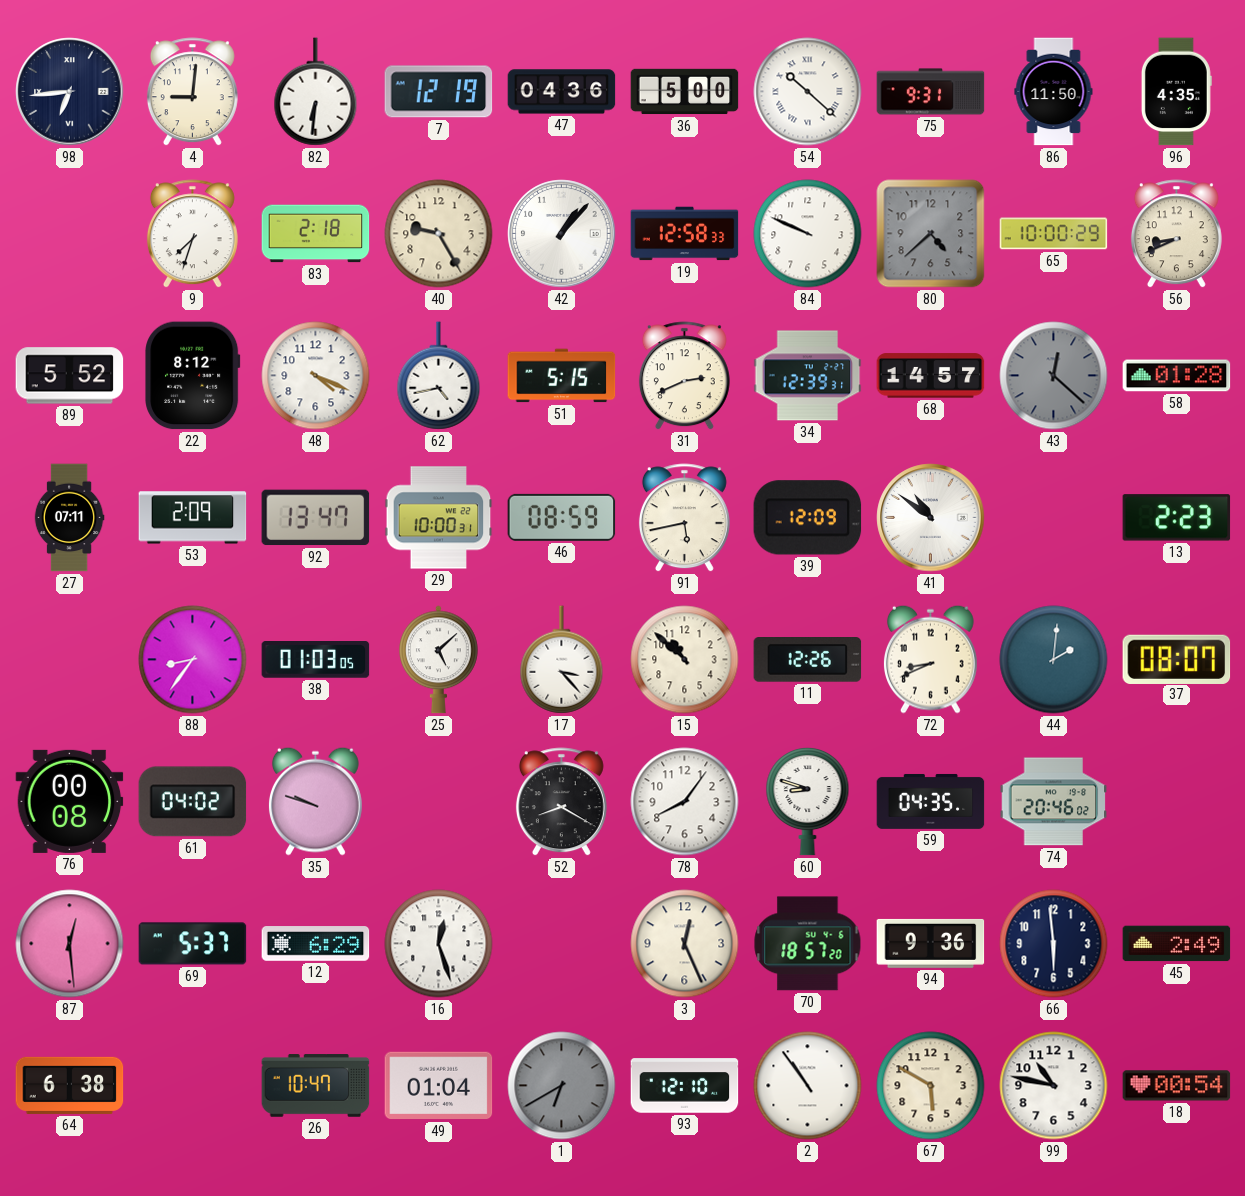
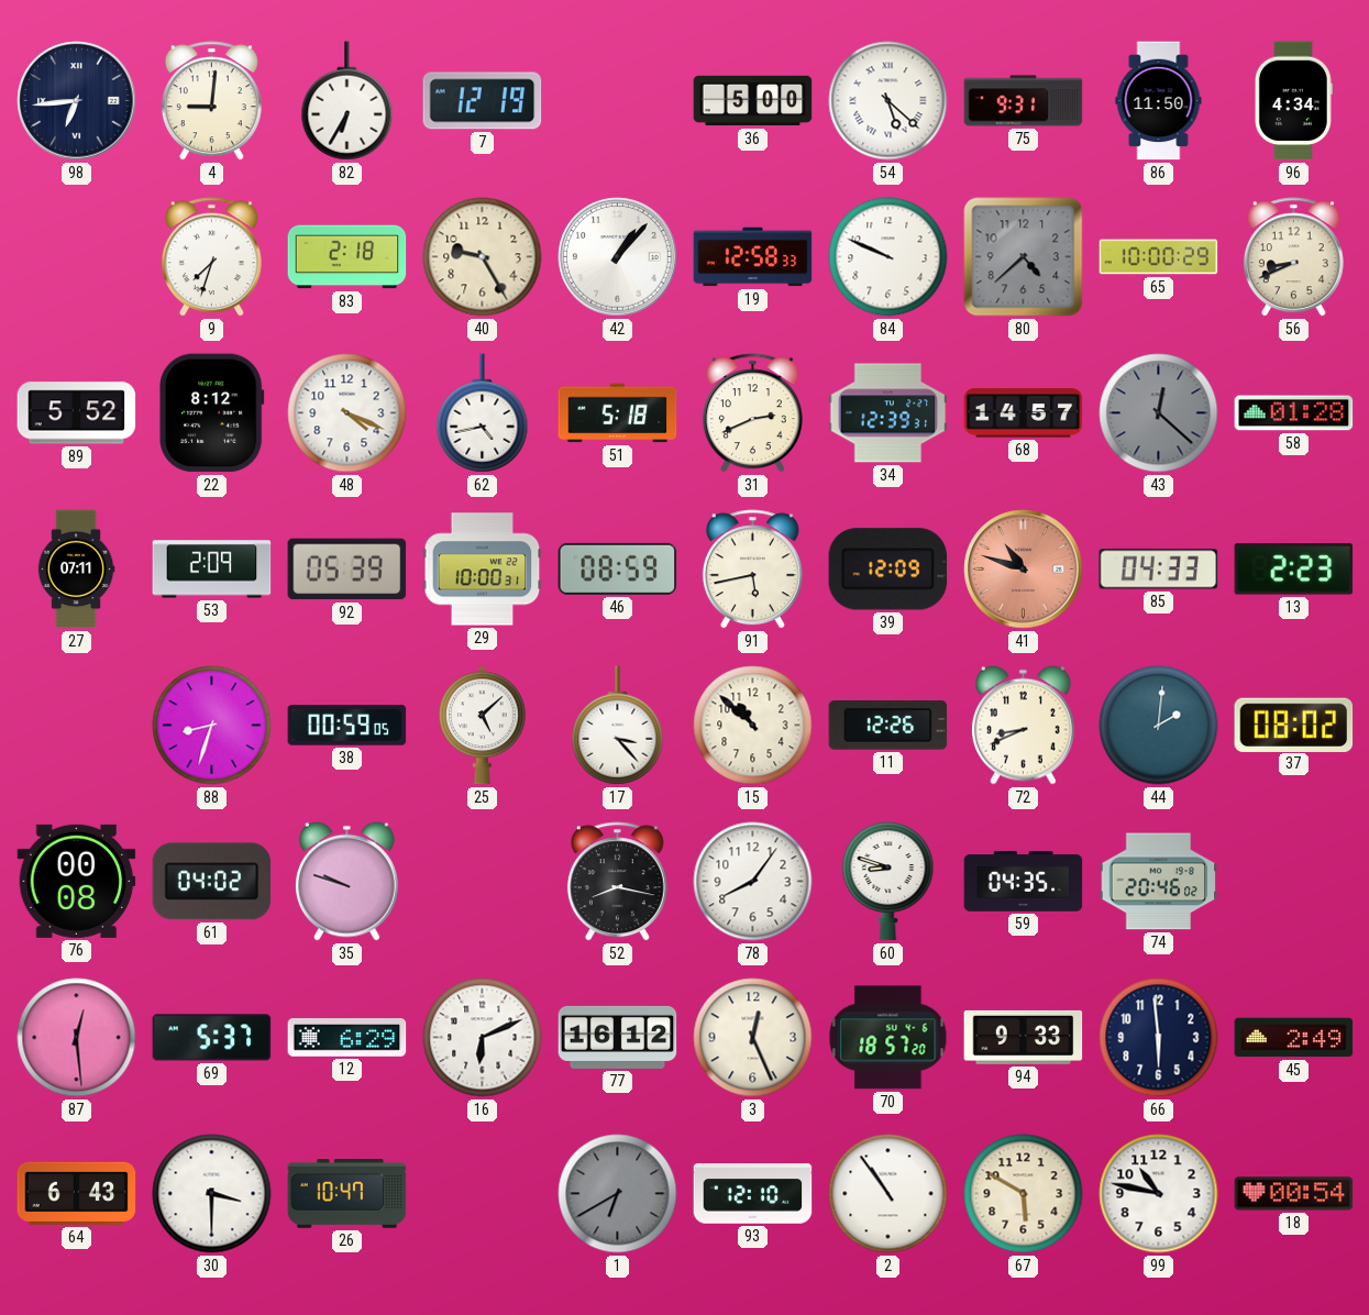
82: 6:31 -> 6:35 (347, 101)
47: 04:36 -> none (562, 92)
54: 10:22 -> 5:22 (888, 101)
96: 4:35 -> 4:34 (1293, 101)
51: 5:15 -> 5:18 (618, 413)
92: 13:47 -> 05:39 (347, 570)
41: 10:51 -> 10:48 (1024, 570)
41 dial: white -> salmon (1024, 570)
85: none -> 04:33 (1159, 570)
88: 8:36 -> 8:33 (212, 726)
38: 01:03 -> 00:59 (347, 726)
37: 08:07 -> 08:02 (1294, 725)
52: 8:20 -> 8:17 (617, 882)
16: 12:27 -> 6:11 (483, 1038)
77: none -> 16:12 (618, 1037)
94: 9:36 -> 9:33 (1024, 1037)
64: 6:38 -> 6:43 (77, 1193)
30: none -> 3:30 (212, 1194)
49: 01:04 -> none (439, 1086)
